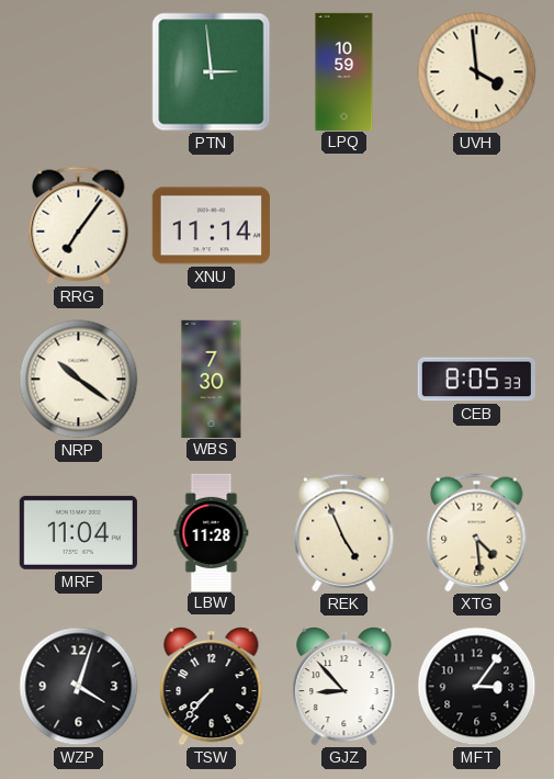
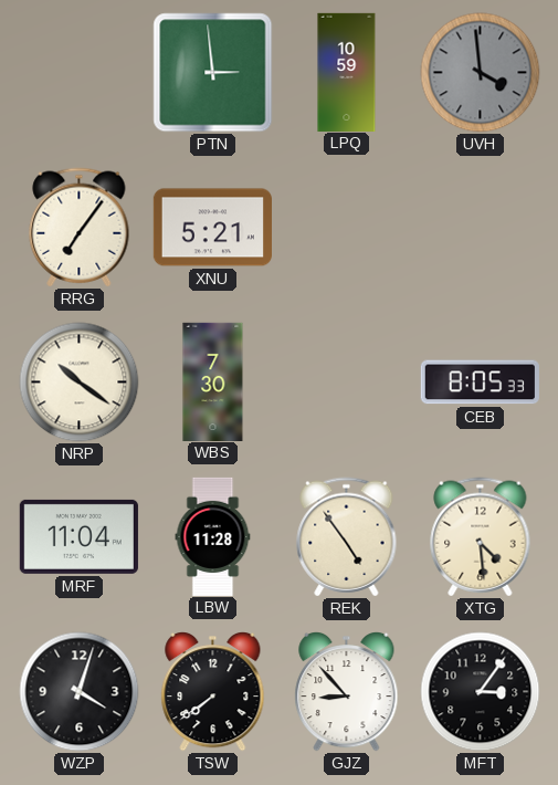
UVH dial: cream -> grey (481, 73)
XNU: 11:14 -> 5:21 (212, 228)
REK: 4:56 -> 4:54 (347, 537)
TSW: 7:37 -> 7:39 (213, 692)
